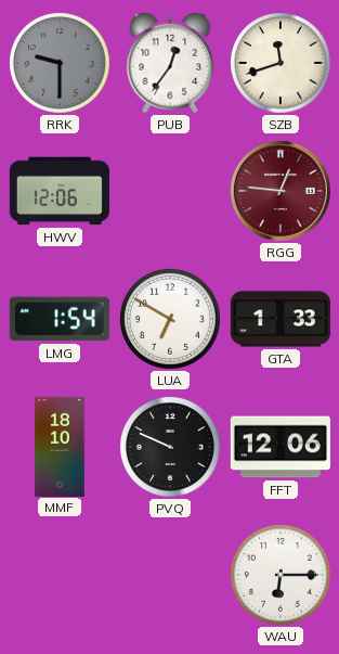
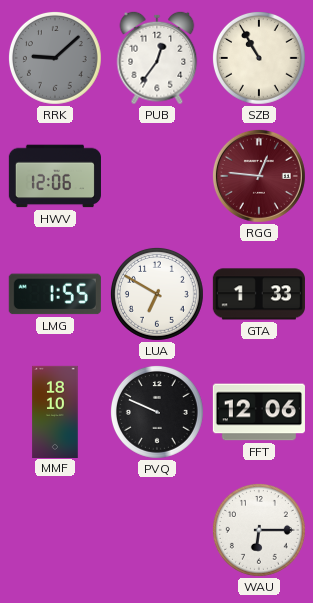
RRK: 9:30 -> 9:08 (55, 58)
SZB: 11:42 -> 10:55 (259, 58)
LMG: 1:54 -> 1:55 (55, 294)
